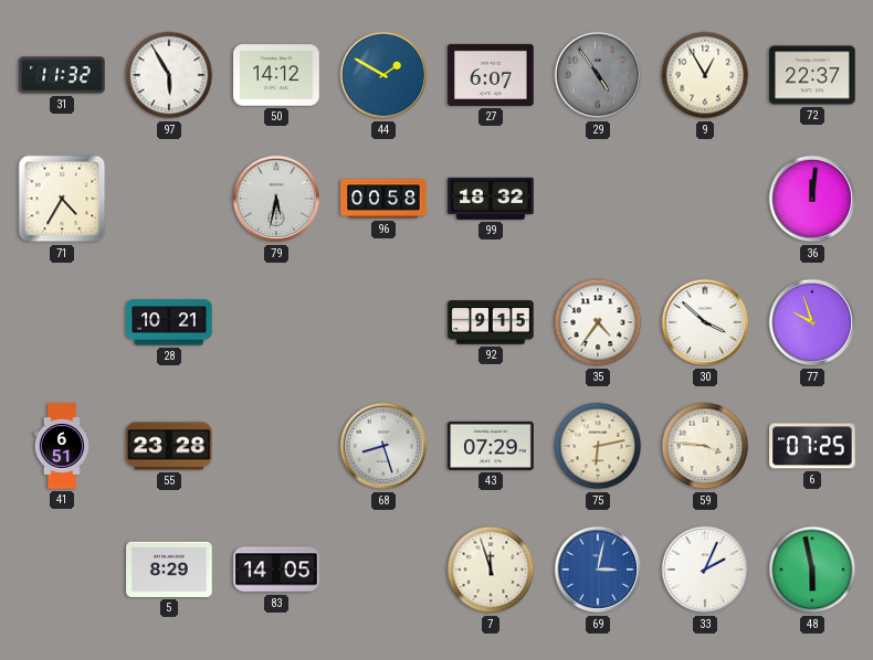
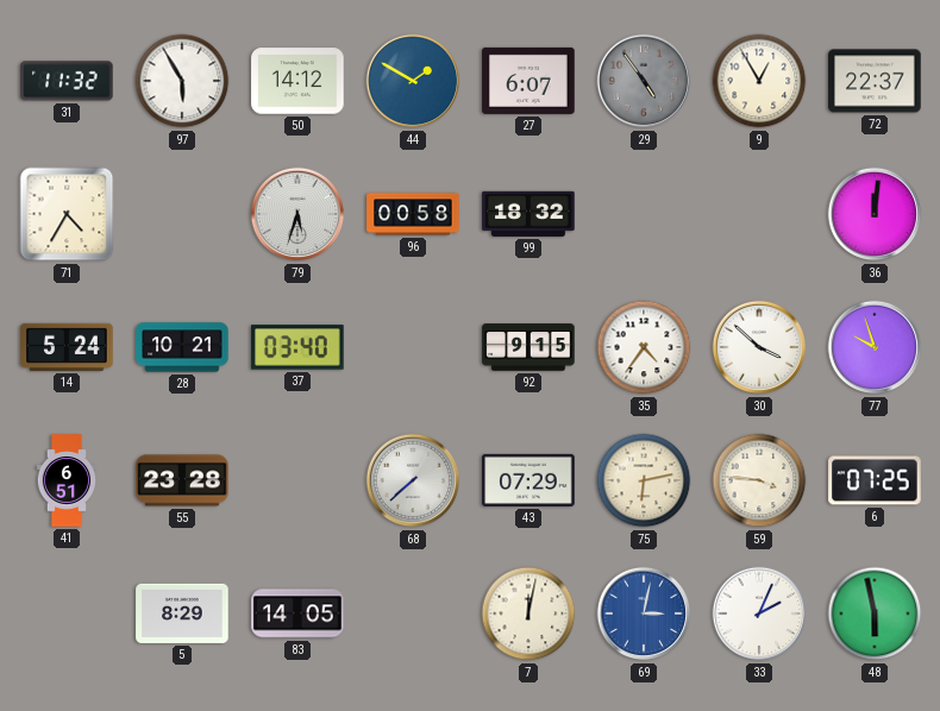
79: 5:32 -> 5:33 (297, 214)
14: none -> 5:24 (67, 347)
37: none -> 03:40 (297, 347)
68: 8:27 -> 7:38 (413, 480)
7: 11:57 -> 12:02 (528, 614)
